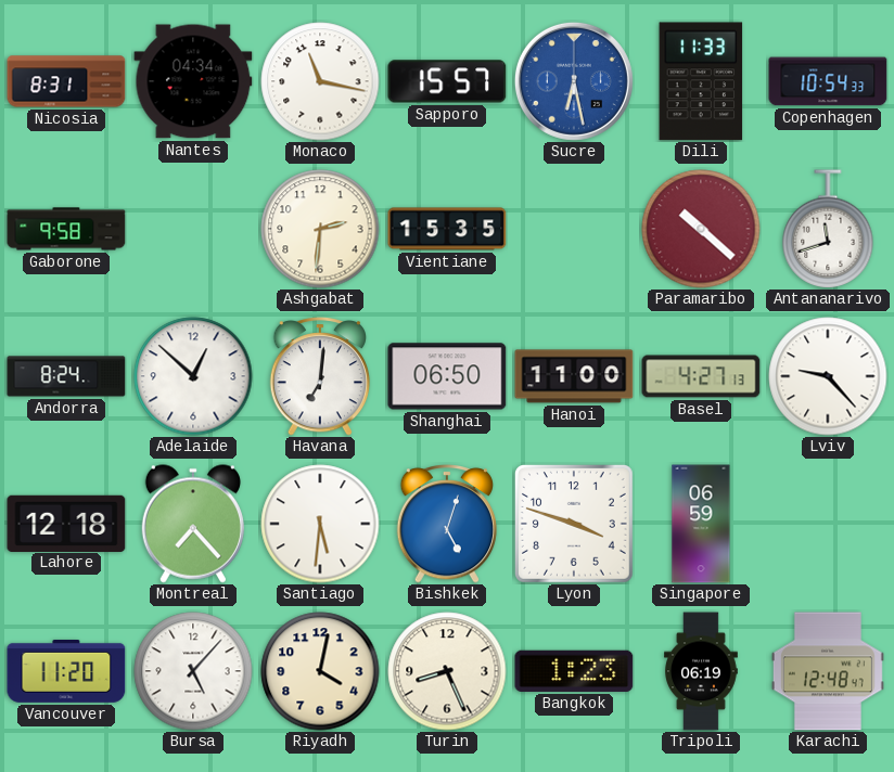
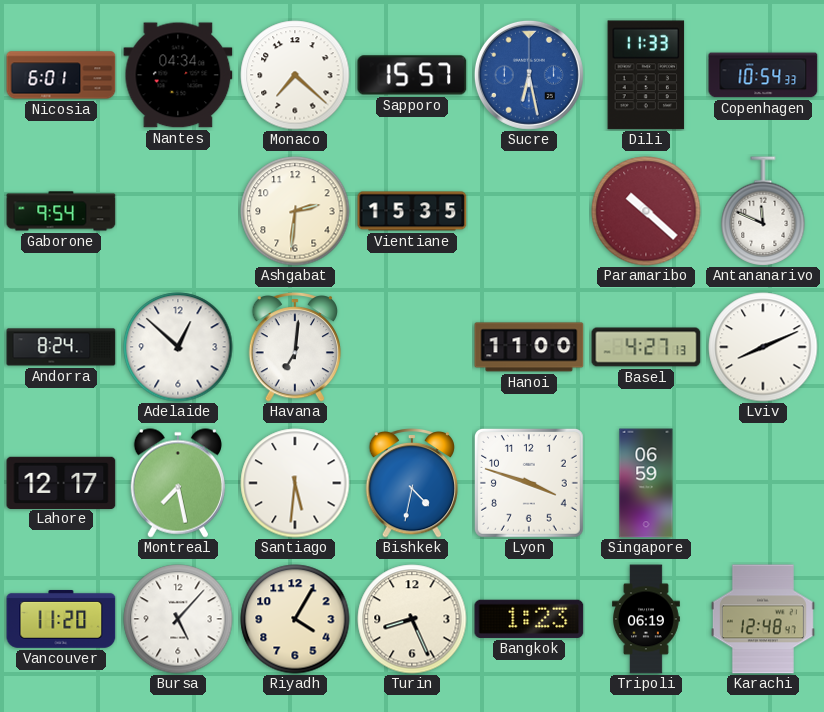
Nicosia: 8:31 -> 6:01 (61, 75)
Monaco: 11:17 -> 7:22 (295, 75)
Gaborone: 9:58 -> 9:54 (61, 211)
Antananarivo: 11:42 -> 11:49 (763, 211)
Shanghai: 06:50 -> none (447, 376)
Lviv: 9:23 -> 8:11 (763, 347)
Lahore: 12:18 -> 12:17 (61, 482)
Montreal: 7:23 -> 7:28 (178, 483)
Bishkek: 5:03 -> 4:32 (412, 483)
Riyadh: 4:02 -> 4:05 (295, 619)
